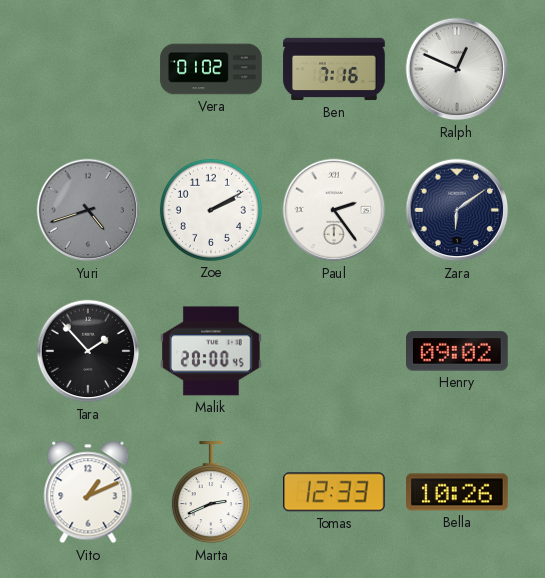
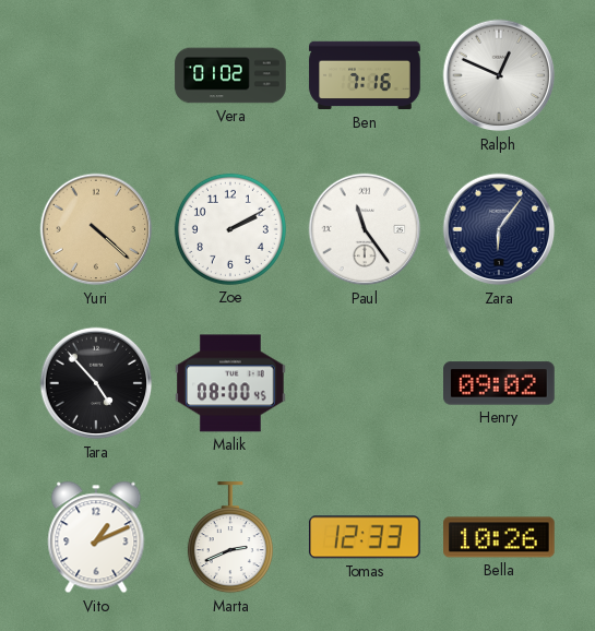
Yuri: 4:42 -> 4:22 (96, 229)
Yuri dial: grey -> champagne (96, 229)
Paul: 2:24 -> 11:24 (365, 229)
Zara: 6:09 -> 6:06 (499, 229)
Tara: 1:53 -> 4:53 (96, 383)
Malik: 20:00 -> 08:00 (231, 383)
